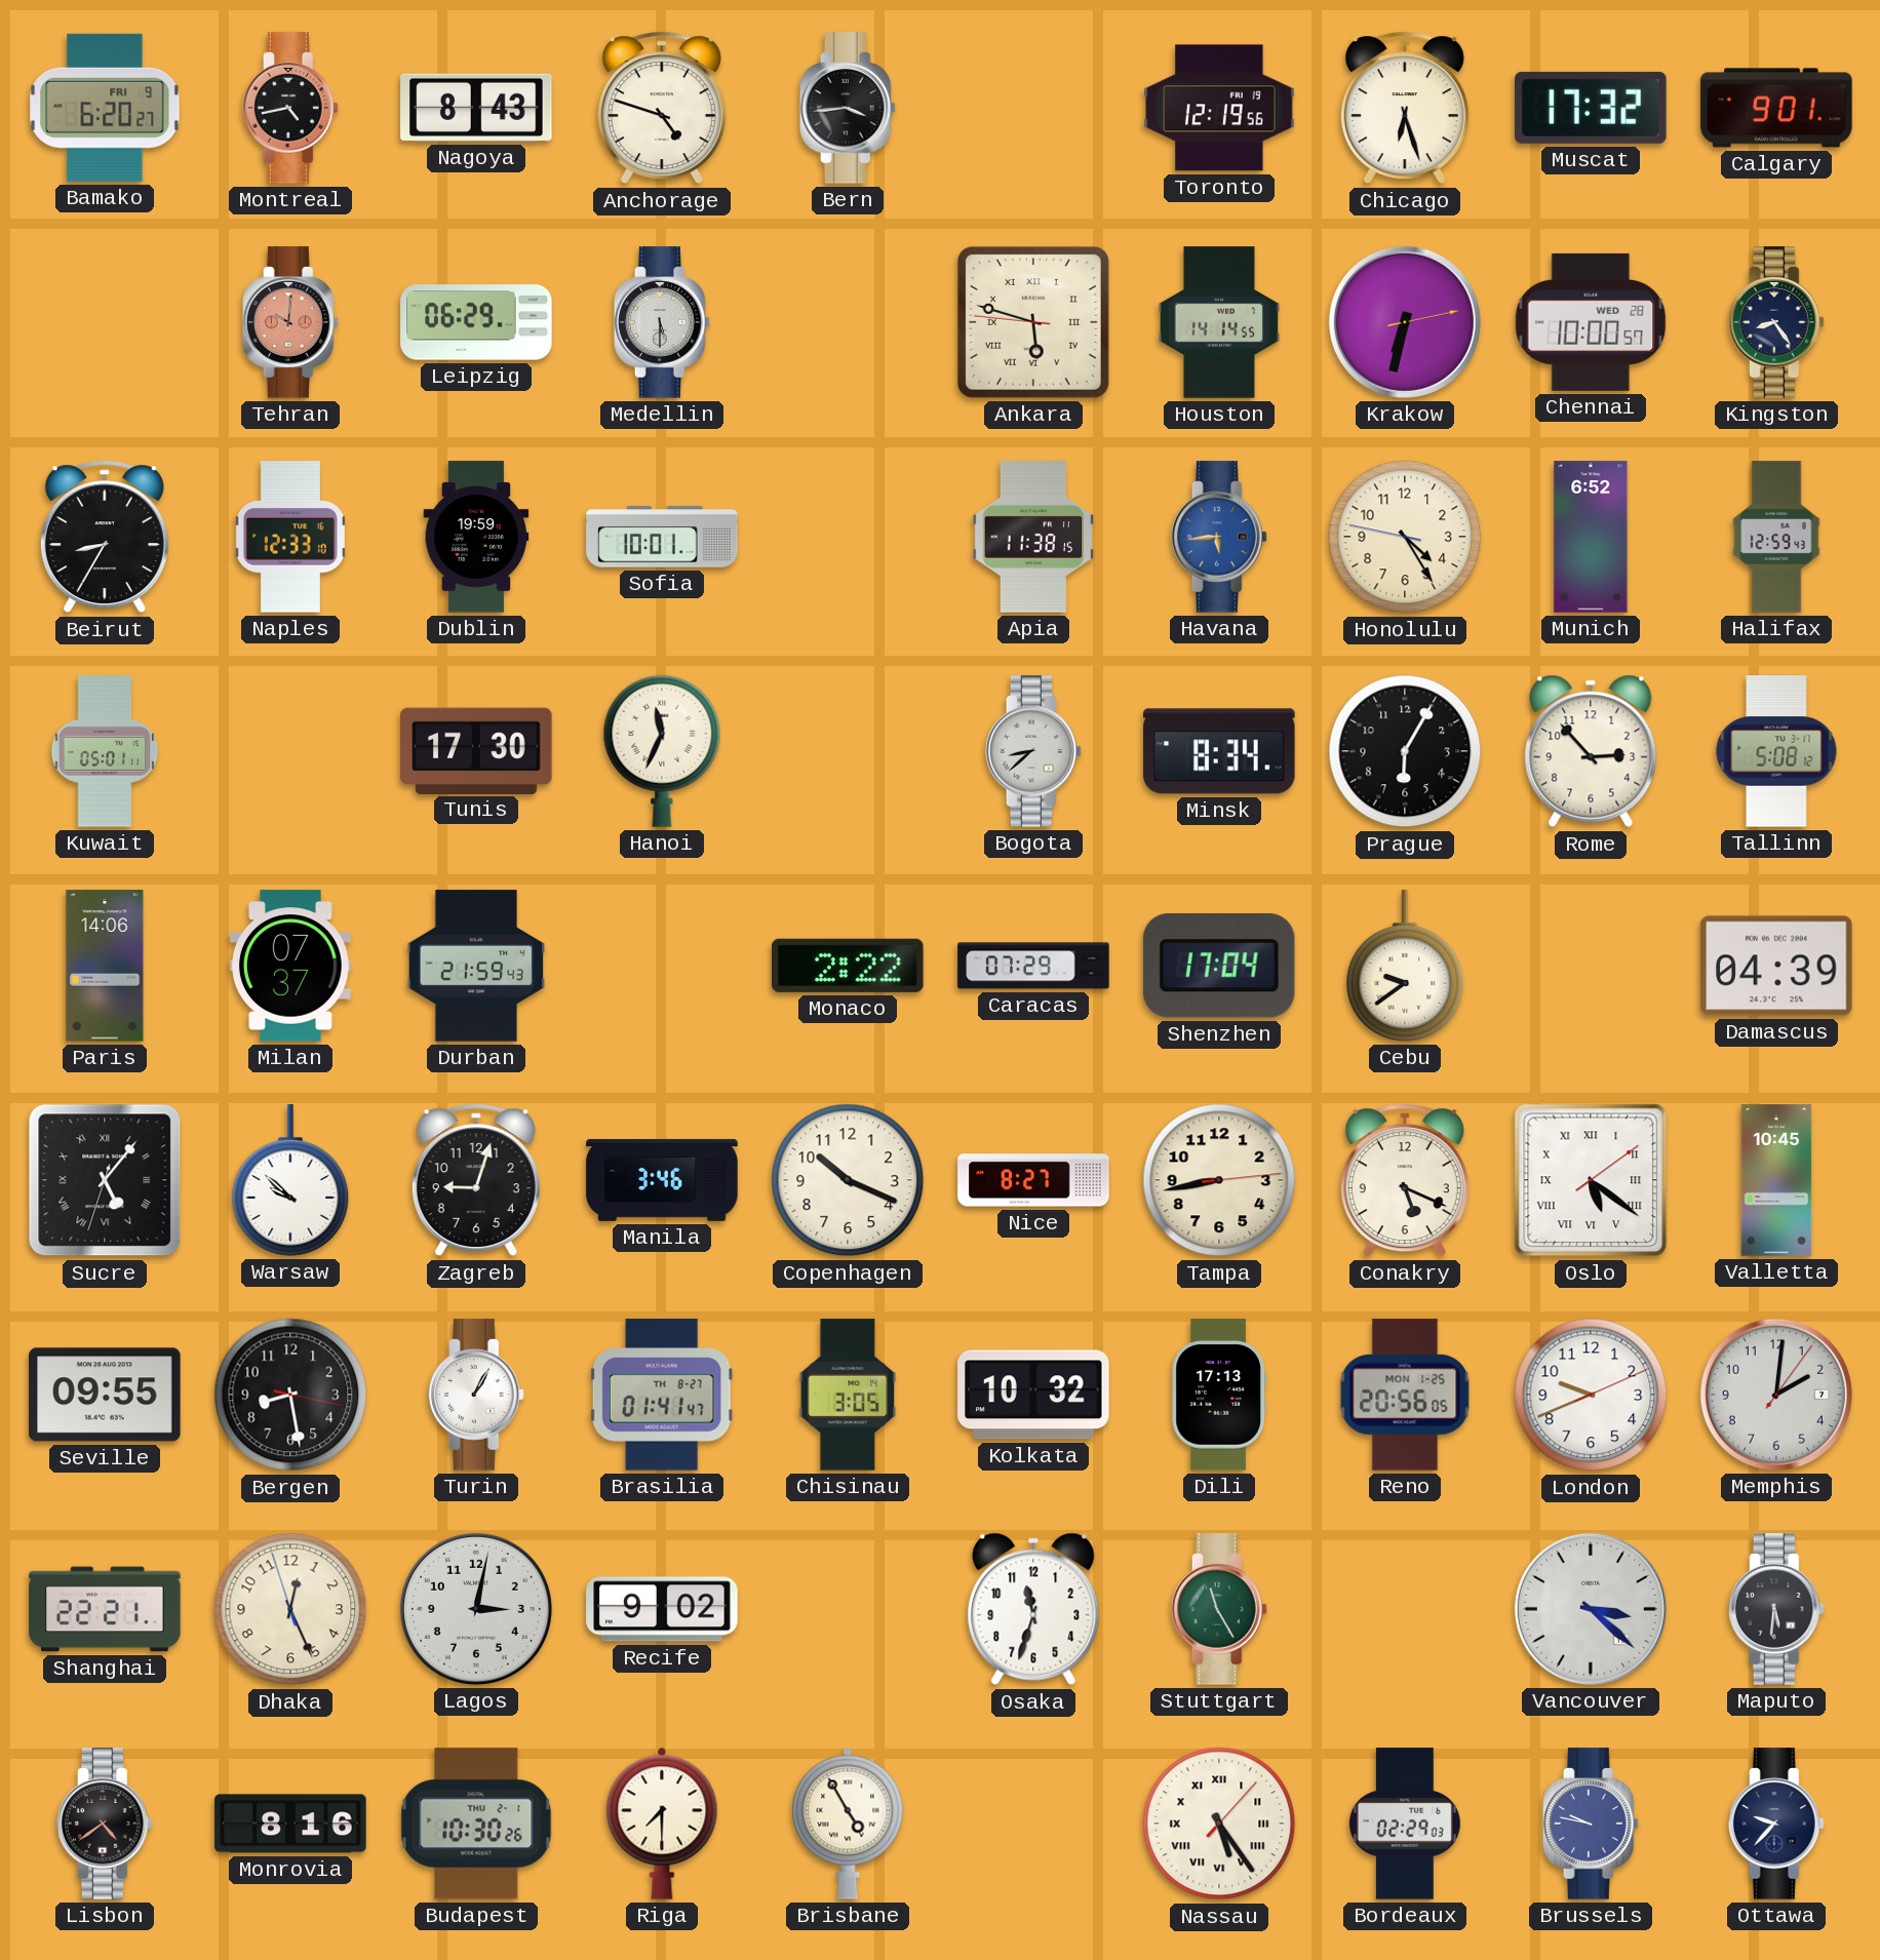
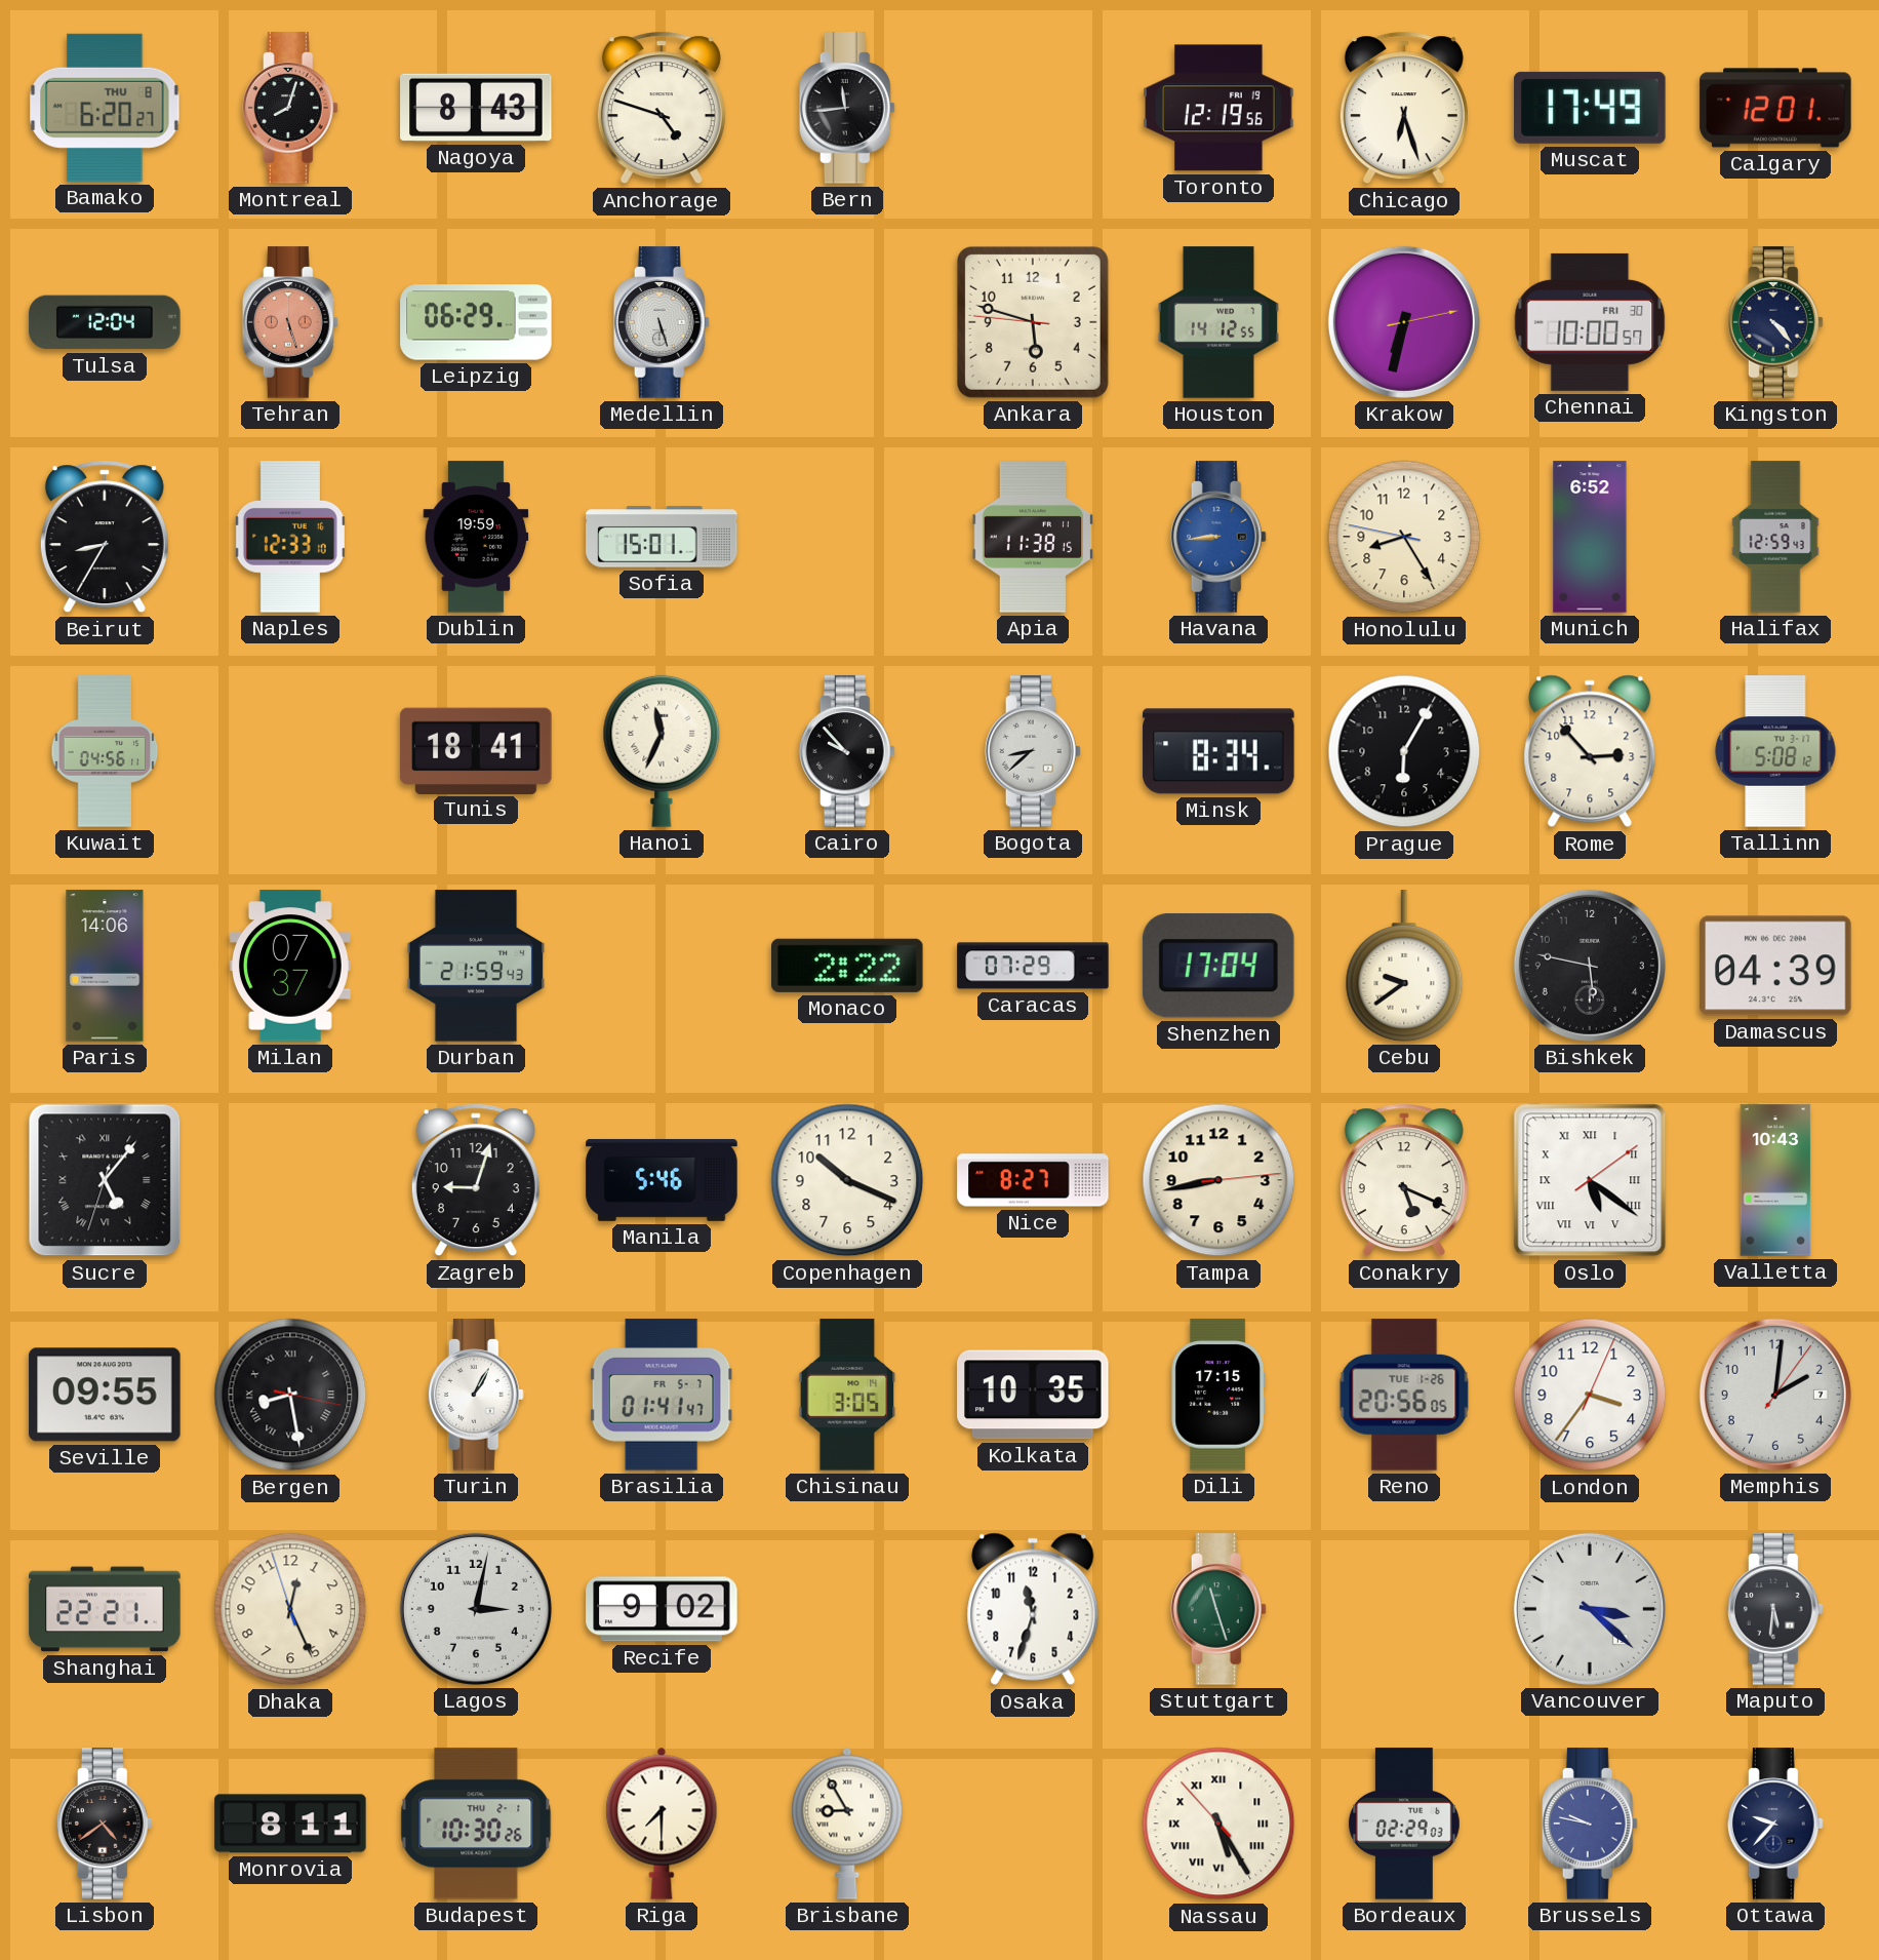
Bamako date: FRI 9 -> THU 8 (105, 108)
Montreal: 4:43 -> 8:03 (290, 108)
Bern: 3:44 -> 11:44 (847, 108)
Muscat: 17:32 -> 17:49 (1590, 108)
Calgary: 9:01 -> 12:01 (1775, 108)
Tulsa: none -> 12:04 (105, 322)
Tehran: 10:01 -> 5:27 (290, 322)
Medellin: 5:30 -> 5:27 (662, 322)
Ankara numerals: Roman -> Arabic (1033, 322)
Houston: 14:14 -> 14:12 (1218, 322)
Chennai date: WED 28 -> FRI 30 (1590, 322)
Kingston: 8:24 -> 4:23 (1775, 322)
Sofia: 10:01 -> 15:01 (662, 537)
Havana: 5:44 -> 8:44 (1218, 537)
Honolulu: 4:24 -> 8:24 (1404, 537)
Kuwait: 05:01 -> 04:56 (105, 751)
Tunis: 17:30 -> 18:41 (476, 750)
Cairo: none -> 9:53 (847, 751)
Bishkek: none -> 5:47 (1590, 966)
Warsaw: 9:52 -> none (290, 1180)
Manila: 3:46 -> 5:46 (662, 1180)
Valletta: 10:45 -> 10:43 (1775, 1180)
Bergen numerals: Arabic -> Roman (290, 1395)
Brasilia date: TH 8-27 -> FR 5-7 (662, 1395)
Kolkata: 10:32 -> 10:35 (1033, 1395)
Dili: 17:13 -> 17:15 (1217, 1395)
Reno date: MON 1-25 -> TUE 1-26 (1404, 1395)
London: 9:41 -> 3:36 (1590, 1395)
Stuttgart: 11:25 -> 11:27 (1218, 1609)
Monrovia: 8:16 -> 8:11 (290, 1824)
Brisbane: 4:55 -> 8:55 (847, 1824)
Nassau: 5:24:07 -> 5:24:53 (1218, 1824)
